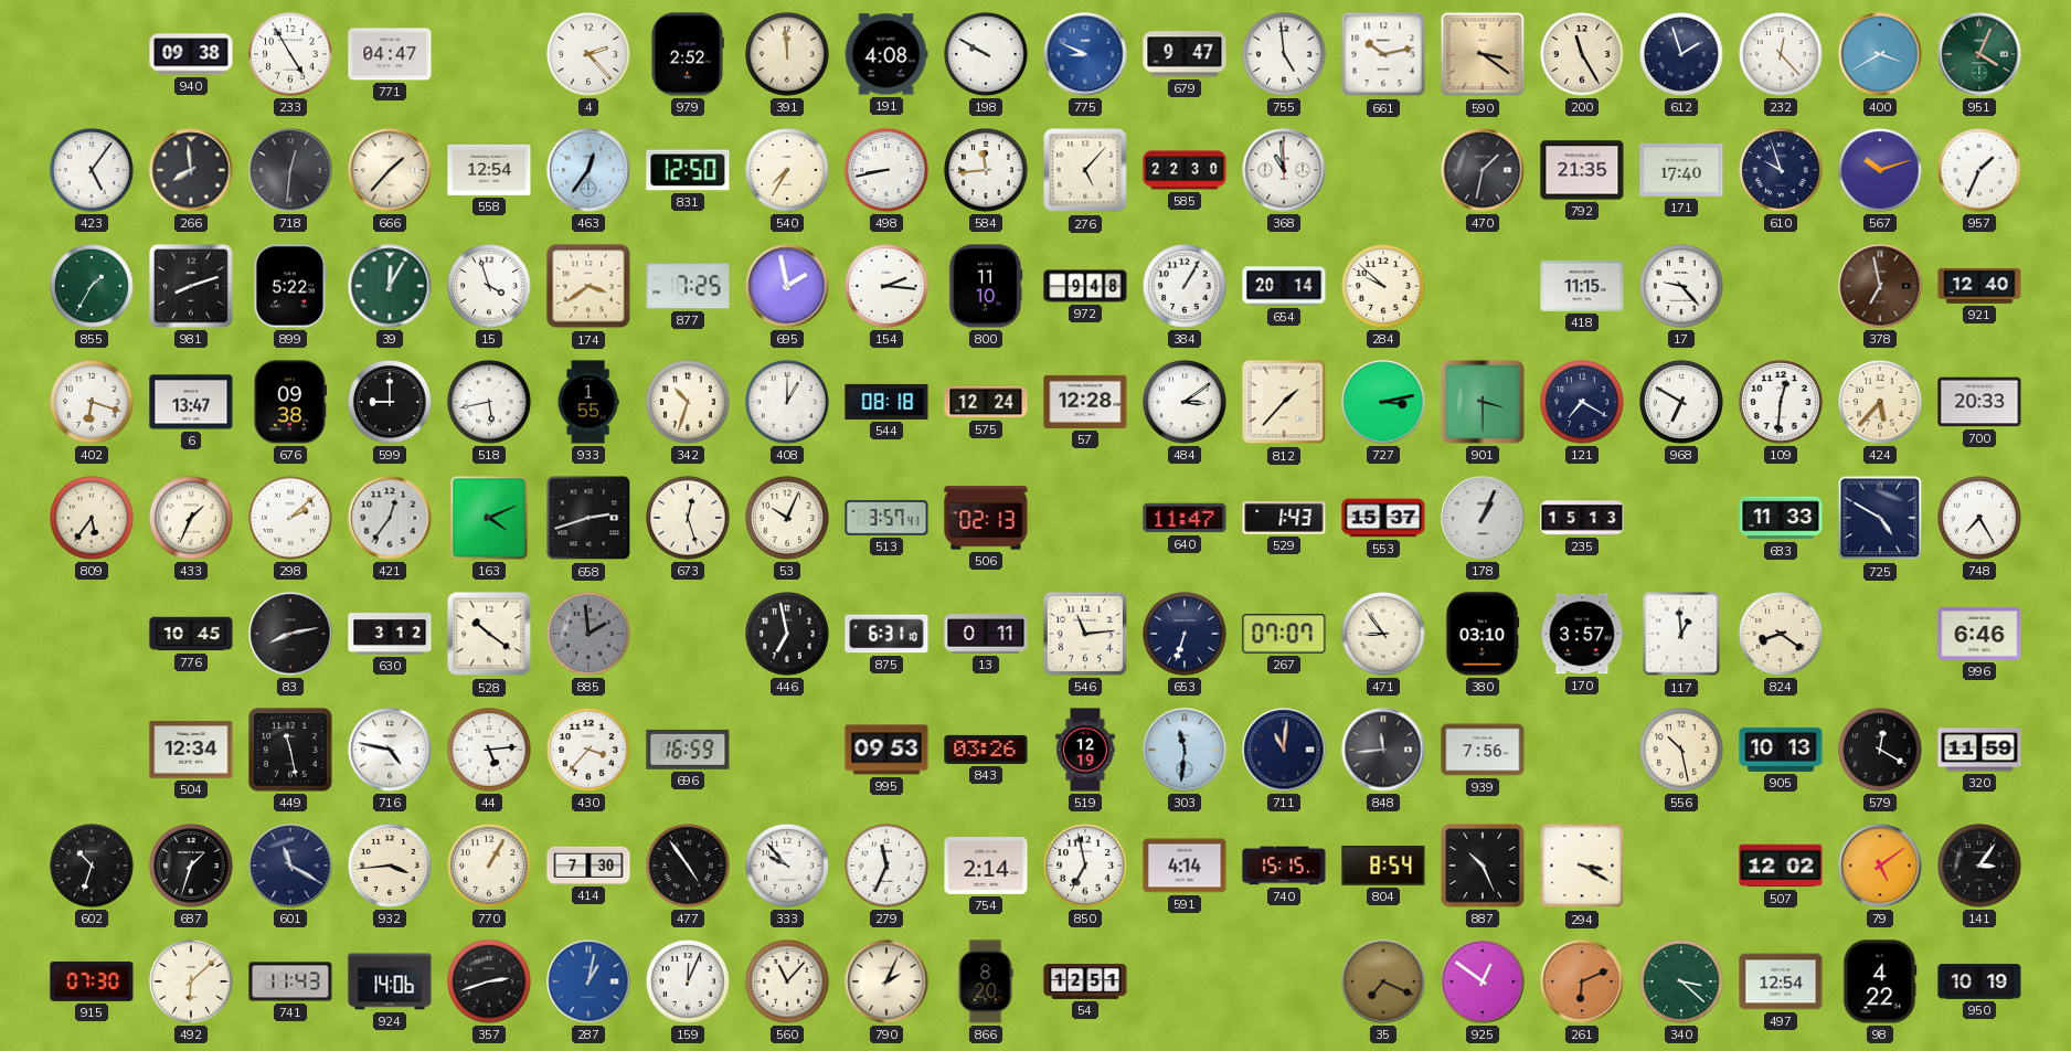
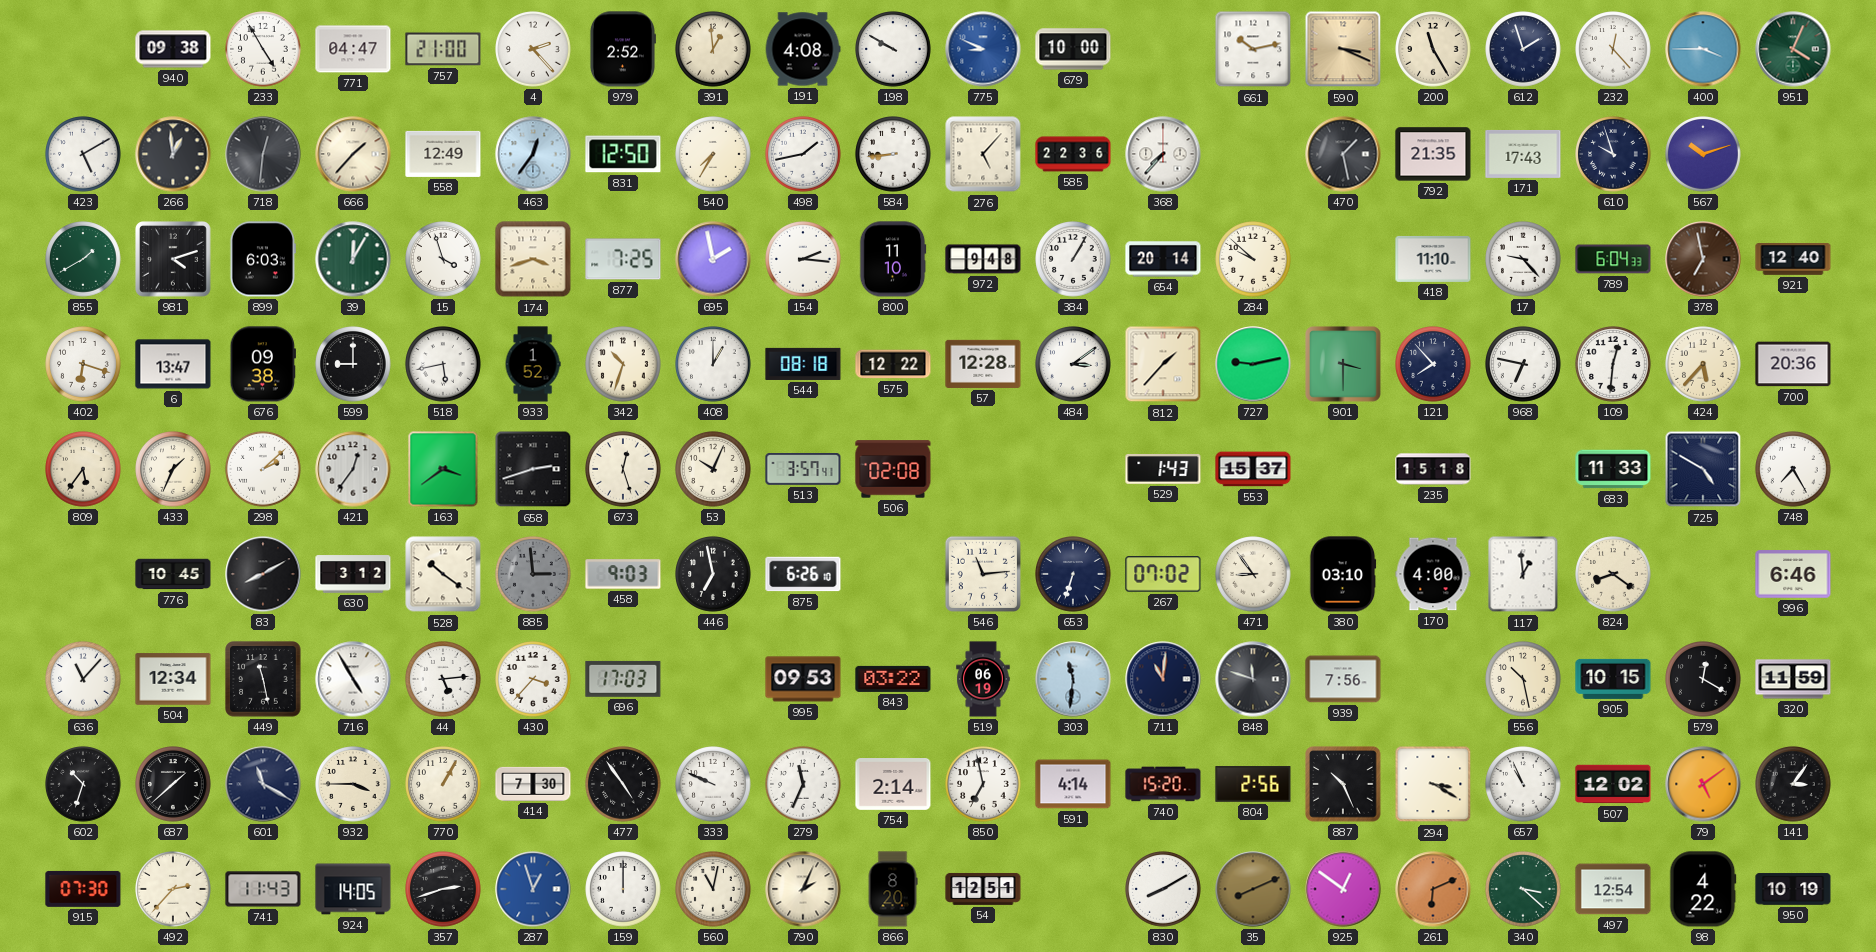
757: none -> 21:00 (443, 49)
391: 11:59 -> 12:59 (713, 49)
679: 9:47 -> 10:00 (1073, 49)
755: 4:59 -> none (1284, 54)
590: 3:21 -> 3:19 (1343, 49)
400: 3:40 -> 3:45 (1703, 49)
423: 5:06 -> 5:10 (83, 154)
266: 7:59 -> 12:59 (173, 154)
558: 12:54 -> 12:49 (443, 154)
498: 8:43 -> 1:43 (803, 154)
584: 11:44 -> 8:44 (893, 154)
585: 22:30 -> 22:36 (1073, 154)
368: 10:59 -> 7:37 (1163, 154)
470: 1:32 -> 1:28 (1343, 154)
171: 17:40 -> 17:43 (1523, 154)
957: 1:34 -> none (1979, 170)
855: 1:35 -> 1:40 (83, 259)
981: 8:12 -> 4:12 (174, 260)
899: 5:22 -> 6:03 (263, 259)
174: 3:39 -> 3:42 (533, 259)
418: 11:15 -> 11:10 (1433, 259)
789: none -> 6:04 (1613, 259)
933: 1:55 -> 1:52 (533, 364)
575: 12:24 -> 12:22 (893, 364)
727: 3:13 -> 9:13 (1253, 364)
121: 7:20 -> 7:53 (1433, 364)
968: 6:50 -> 6:47 (1523, 364)
700: 20:33 -> 20:36 (1793, 364)
163: 4:11 -> 3:39 (443, 469)
506: 02:13 -> 02:08 (893, 469)
640: 11:47 -> none (1185, 518)
178: 1:04 -> none (1483, 518)
235: 15:13 -> 15:18 (1433, 469)
83: 8:13 -> 8:10 (263, 574)
885: 1:59 -> 2:59 (533, 574)
458: none -> 9:03 (623, 574)
875: 6:31 -> 6:26 (803, 574)
13: 0:11 -> none (986, 634)
267: 07:07 -> 07:02 (1163, 574)
170: 3:57 -> 4:00 (1433, 574)
636: none -> 11:07 (83, 679)
716: 4:47 -> 4:55 (353, 679)
696: 16:59 -> 17:03 (623, 679)
843: 03:26 -> 03:22 (893, 679)
519: 12:19 -> 06:19 (983, 679)
848: 11:44 -> 11:48 (1253, 679)
905: 10:13 -> 10:15 (1613, 679)
687: 1:33 -> 1:38 (173, 784)
932: 3:44 -> 3:45 (353, 784)
333: 9:53 -> 9:49 (713, 784)
740: 15:15 -> 15:20 (1163, 784)
804: 8:54 -> 2:56 (1253, 784)
657: none -> 10:56 (1523, 784)
492: 6:08 -> 2:37 (173, 889)
924: 14:06 -> 14:05 (353, 889)
287: 1:02 -> 12:57 (533, 889)
159: 12:04 -> 12:00 (623, 889)
560: 11:07 -> 11:02 (713, 889)
830: none -> 8:10 (1163, 889)
35: 7:19 -> 8:11 (1253, 889)
